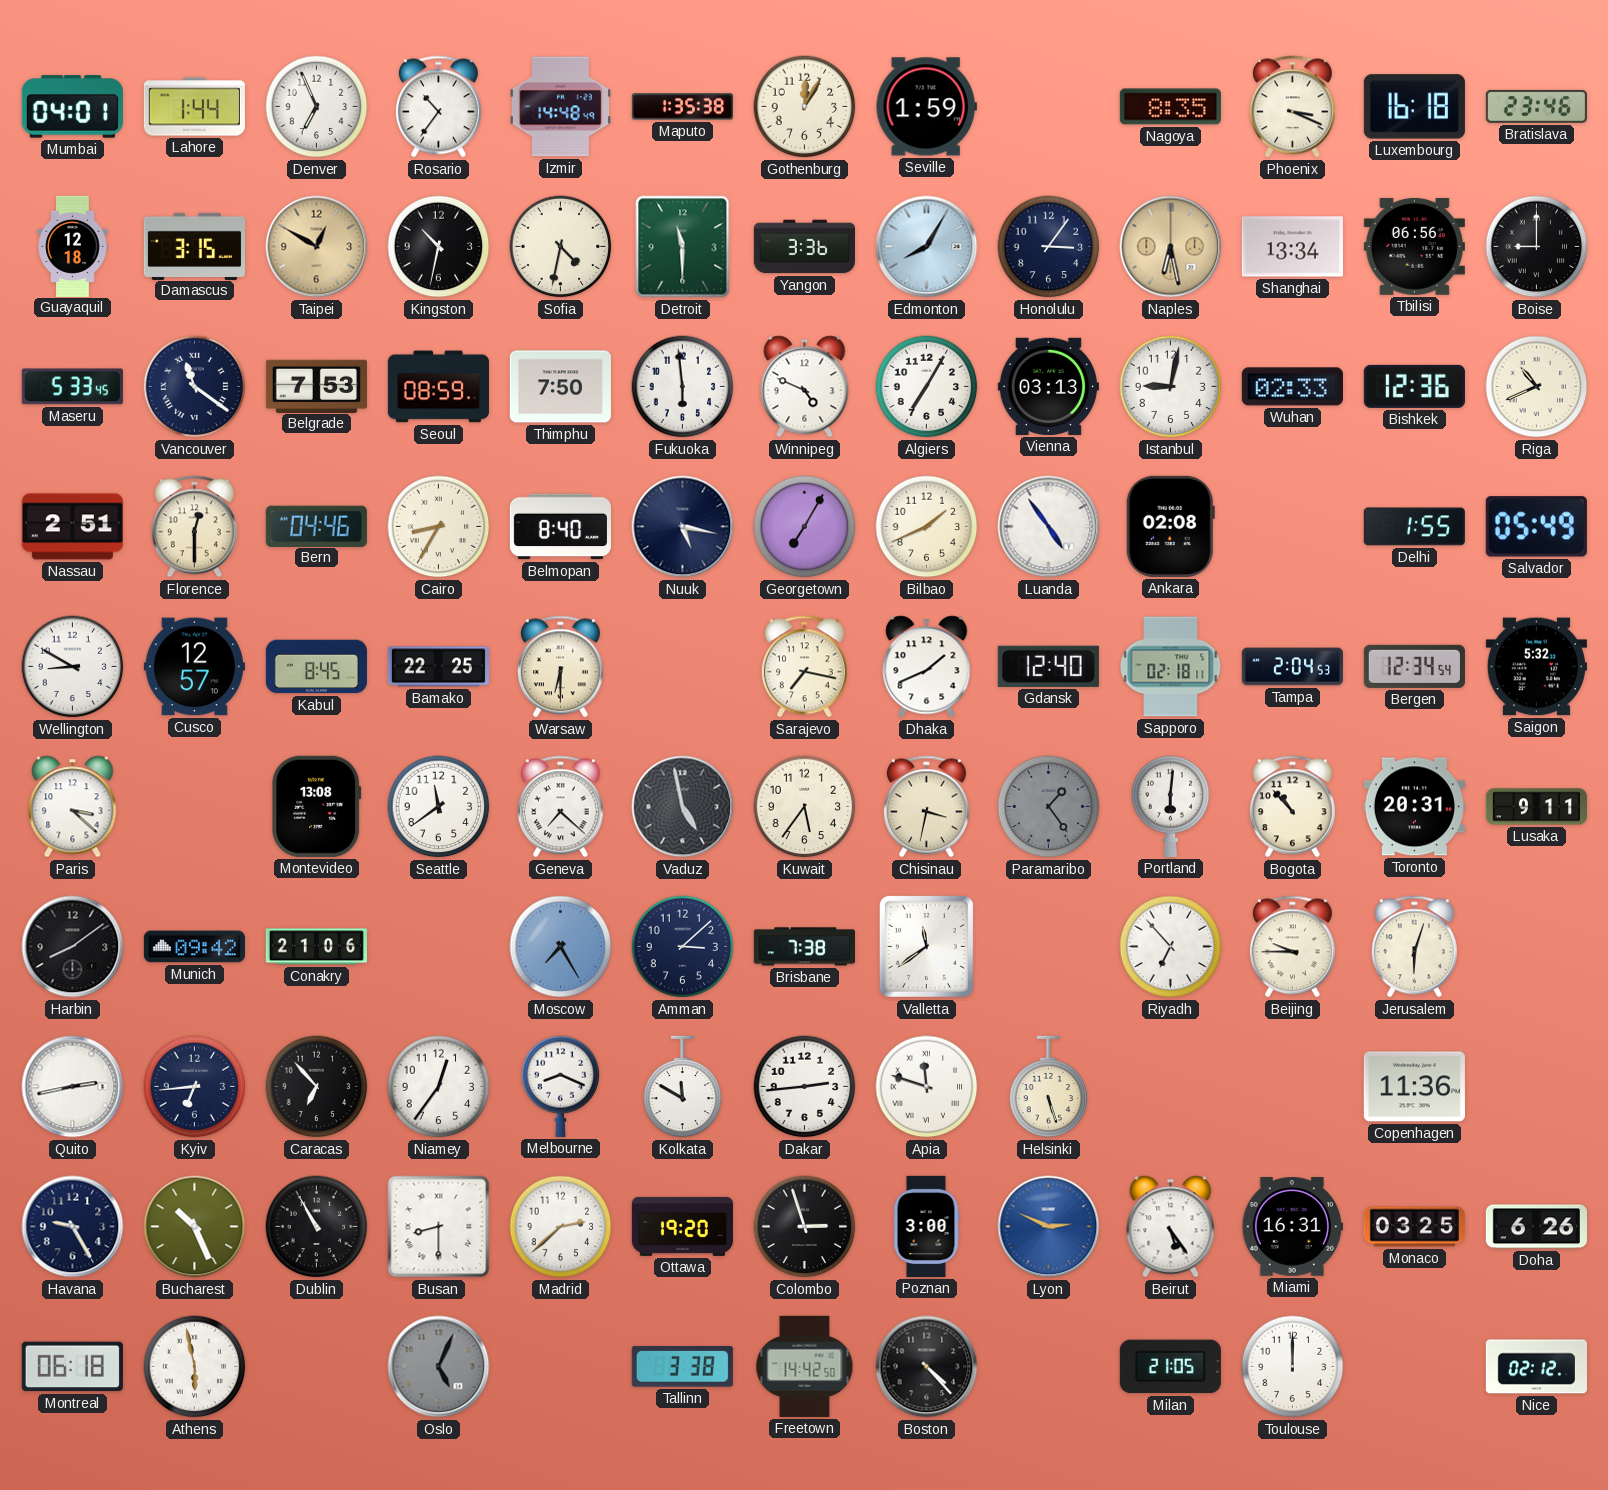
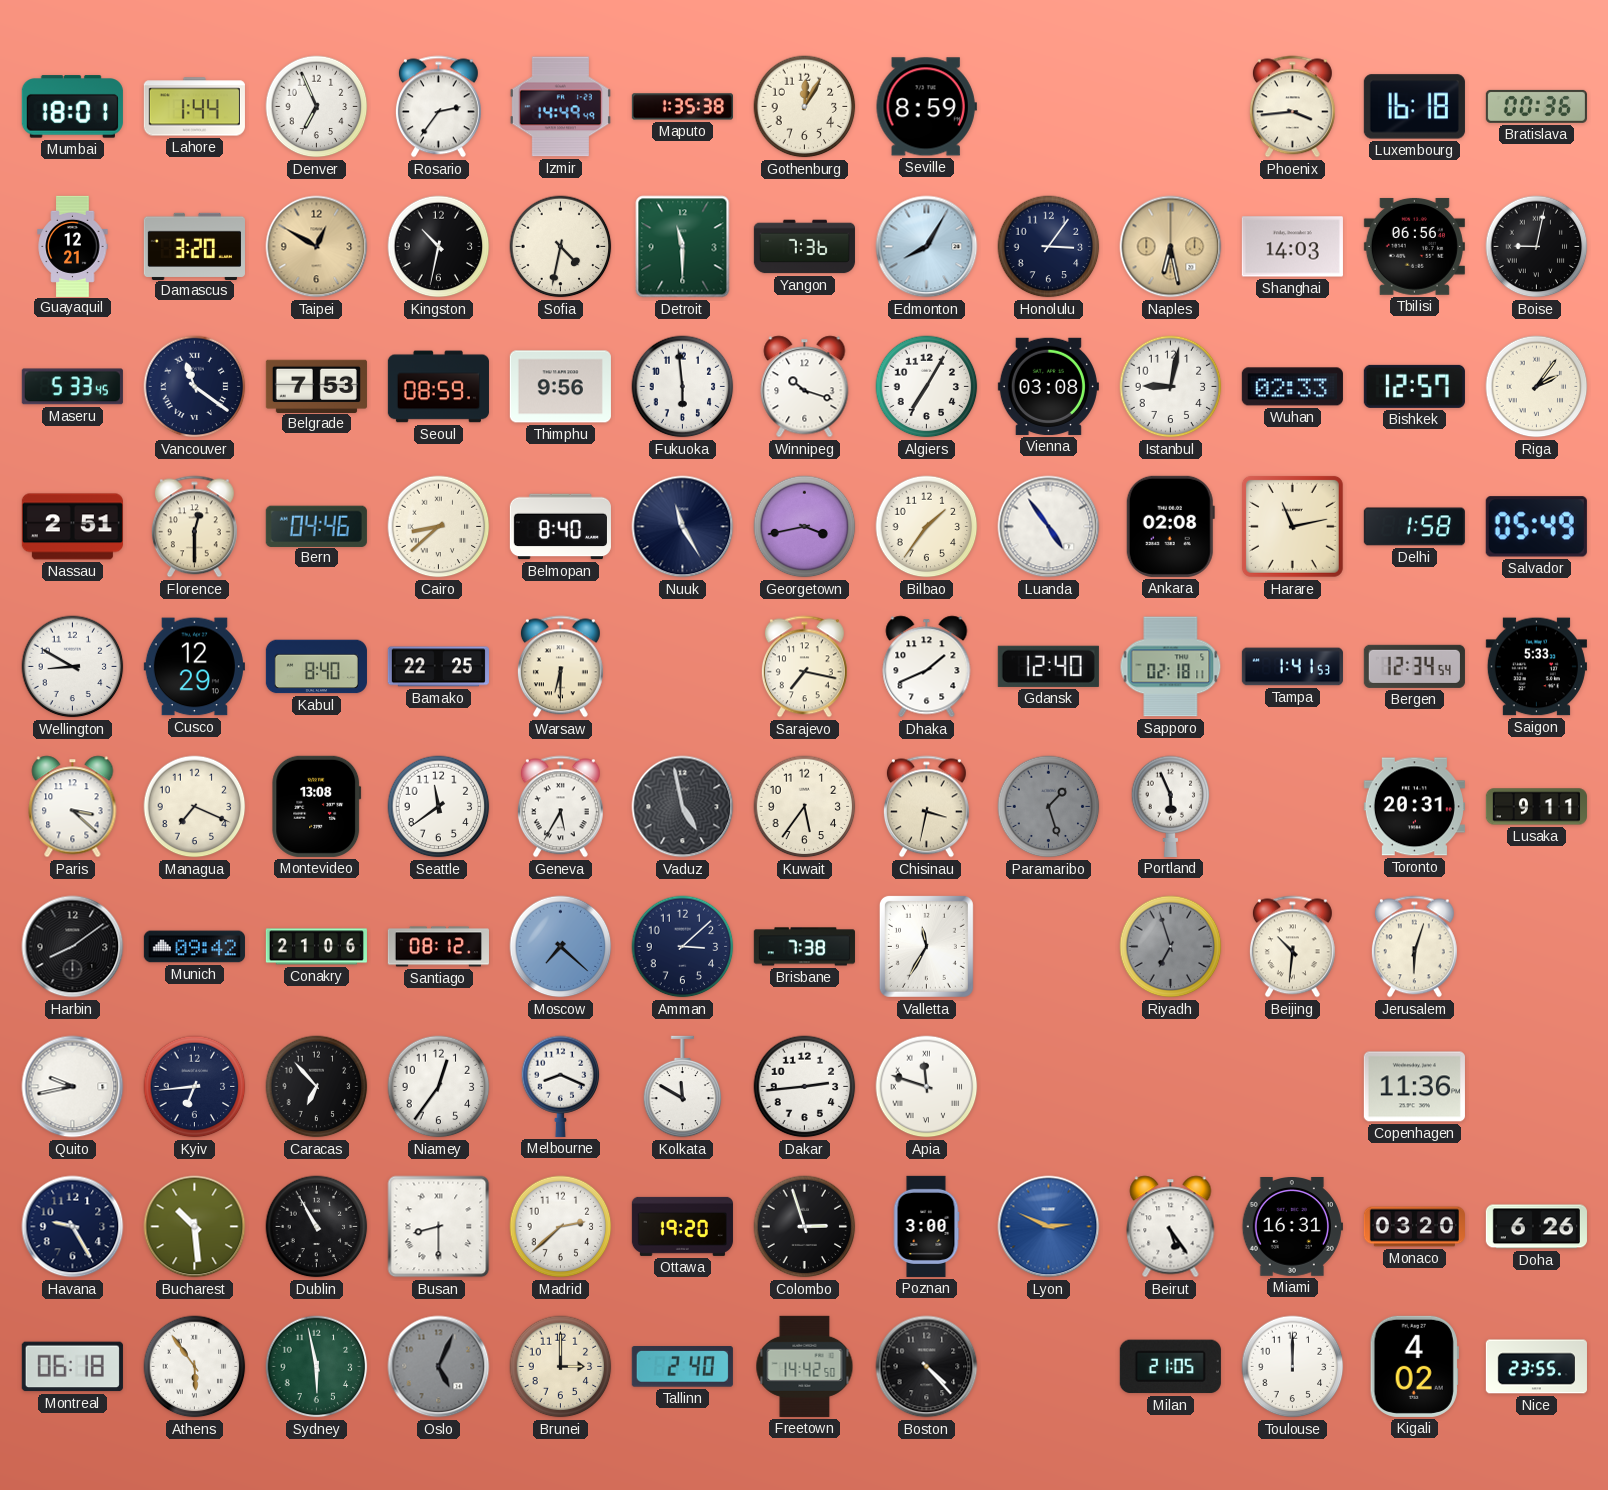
Mumbai: 04:01 -> 18:01 (72, 107)
Rosario: 10:36 -> 2:36 (438, 107)
Izmir: 14:48 -> 14:49 (560, 107)
Seville: 1:59 -> 8:59 (926, 107)
Nagoya: 8:35 -> none (1170, 107)
Phoenix: 3:19 -> 3:44 (1292, 107)
Bratislava: 23:46 -> 00:36 (1536, 106)
Guayaquil: 12:18 -> 12:21 (73, 246)
Damascus: 3:15 -> 3:20 (194, 246)
Yangon: 3:36 -> 7:36 (804, 247)
Shanghai: 13:34 -> 14:03 (1292, 247)
Boise: 9:00 -> 9:02 (1537, 247)
Thimphu: 7:50 -> 9:56 (560, 387)
Winnipeg: 4:49 -> 10:18 (805, 387)
Vienna: 03:13 -> 03:08 (1048, 386)
Bishkek: 12:36 -> 12:57 (1414, 386)
Riga: 10:41 -> 2:06 (1537, 387)
Cairo: 8:35 -> 8:38 (439, 527)
Nuuk: 5:17 -> 11:25 (683, 527)
Georgetown: 7:05 -> 3:43 (805, 527)
Bilbao: 1:41 -> 1:36 (927, 527)
Harare: none -> 11:13 (1292, 526)
Delhi: 1:55 -> 1:58 (1414, 527)
Cusco: 12:57 -> 12:29 (194, 667)
Kabul: 8:45 -> 8:40 (316, 667)
Tampa: 2:04 -> 1:41 (1292, 667)
Saigon: 5:32 -> 5:33 (1536, 667)
Managua: none -> 7:19 (195, 807)
Geneva: 7:22 -> 5:35 (560, 807)
Paramaribo: 1:24 -> 1:27 (1049, 807)
Portland: 6:01 -> 5:56 (1171, 806)
Bogota: 10:53 -> none (1292, 807)
Santiago: none -> 08:12 (438, 947)
Moscow: 7:25 -> 7:22 (561, 947)
Valletta: 11:39 -> 11:35 (926, 946)
Riyadh: 6:53 -> 6:57 (1171, 947)
Riyadh dial: white -> grey (1171, 947)
Beijing: 9:45 -> 10:31 (1292, 947)
Quito: 2:43 -> 9:43 (73, 1087)
Helsinki: 5:27 -> none (1049, 1087)
Bucharest: 10:26 -> 10:29 (195, 1227)
Monaco: 03:25 -> 03:20 (1414, 1227)
Athens: 5:58 -> 5:54 (195, 1367)
Sydney: none -> 5:58 (317, 1367)
Brunei: none -> 3:00 (561, 1367)
Tallinn: 3:38 -> 2:40 (682, 1367)
Kigali: none -> 4:02 (1414, 1366)
Nice: 02:12 -> 23:55 (1536, 1367)
